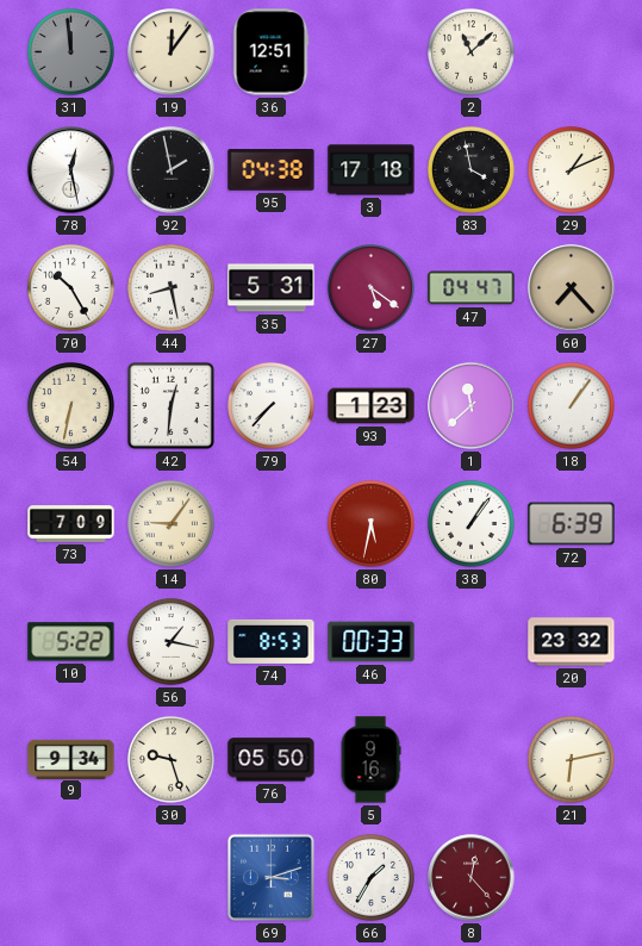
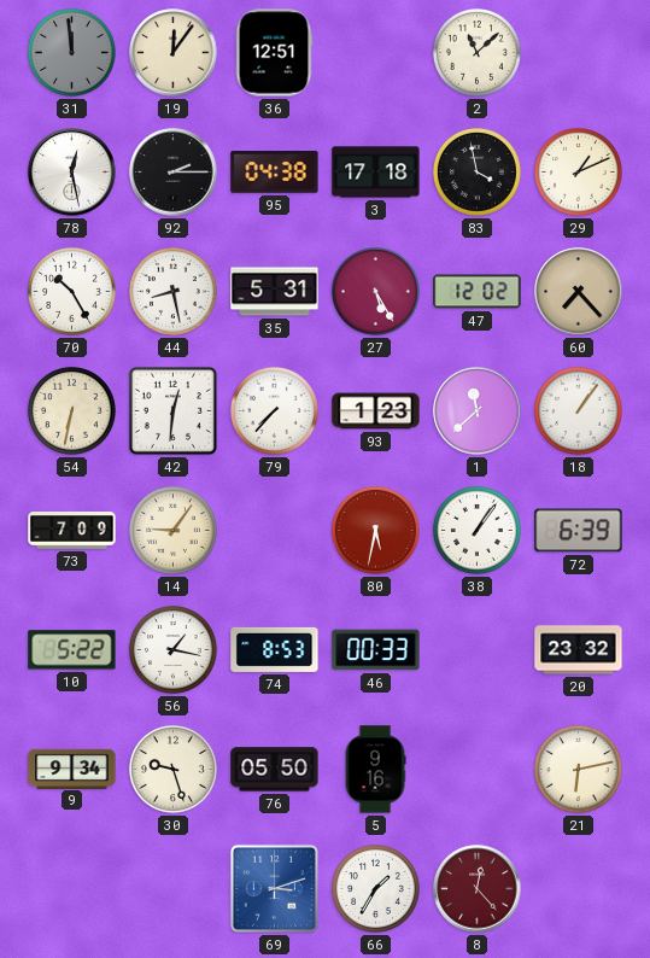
92: 1:58 -> 2:15 (174, 173)
27: 5:21 -> 5:25 (376, 292)
47: 04:47 -> 12:02 (478, 292)
